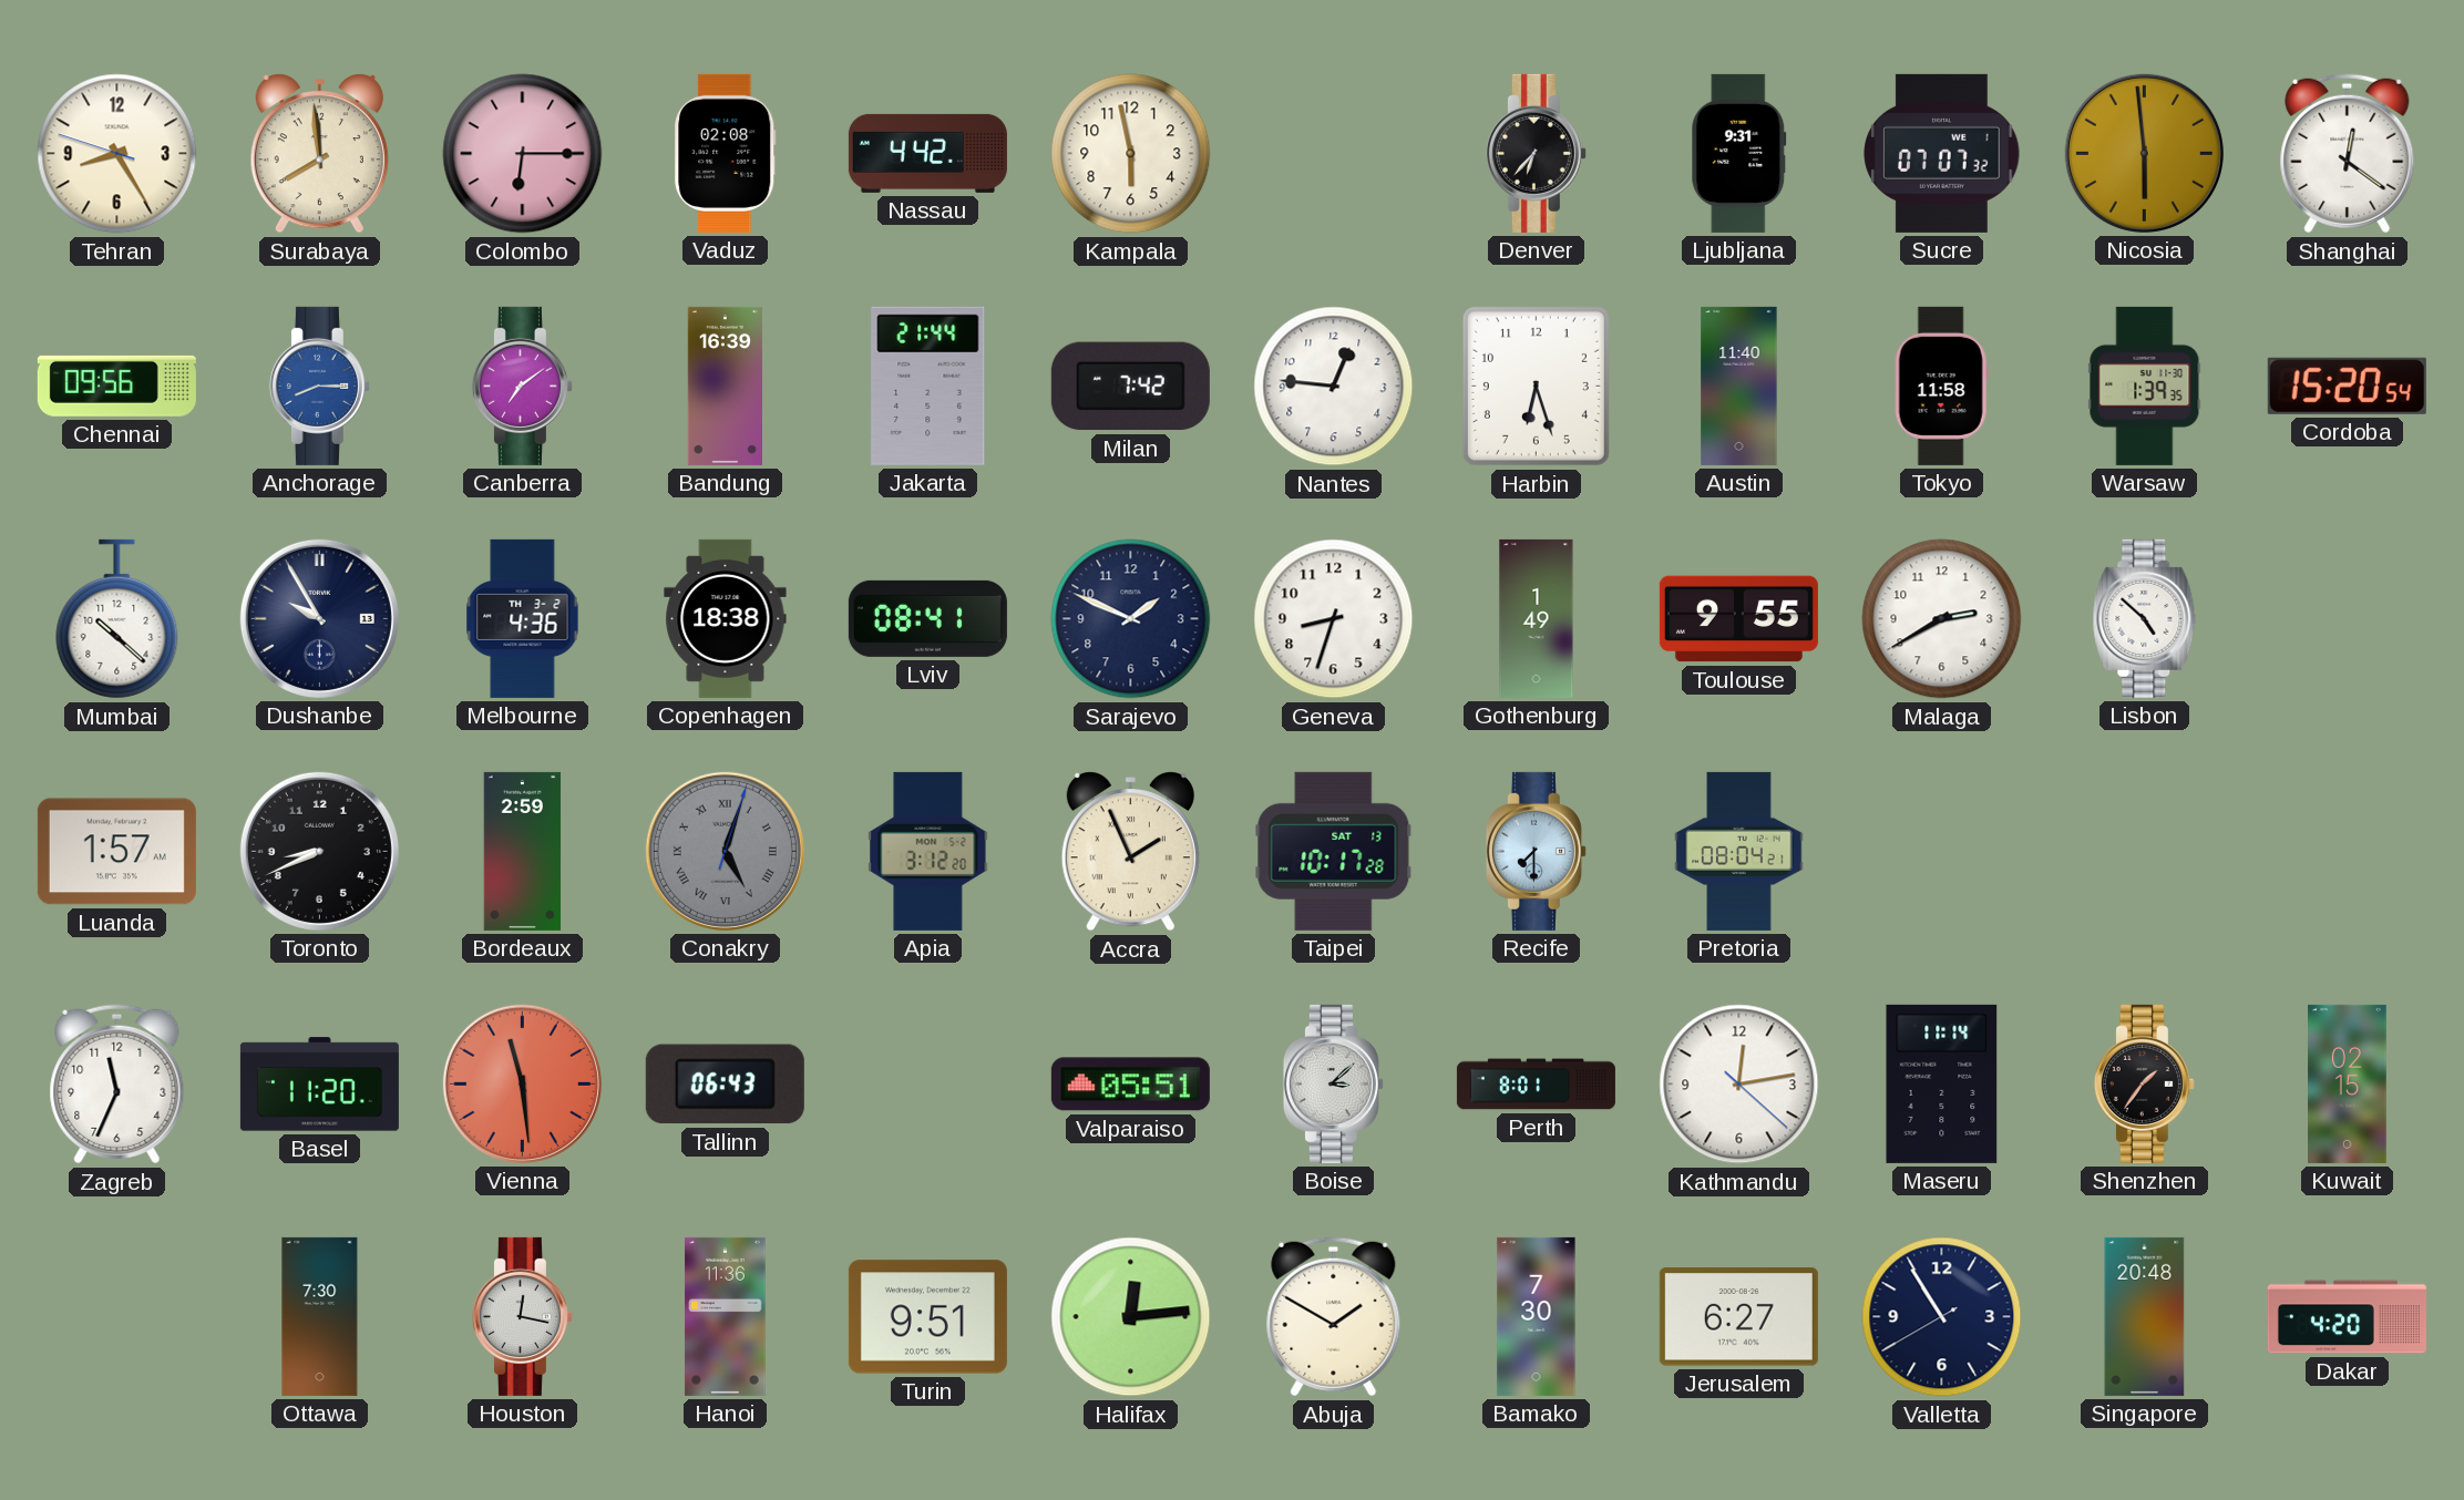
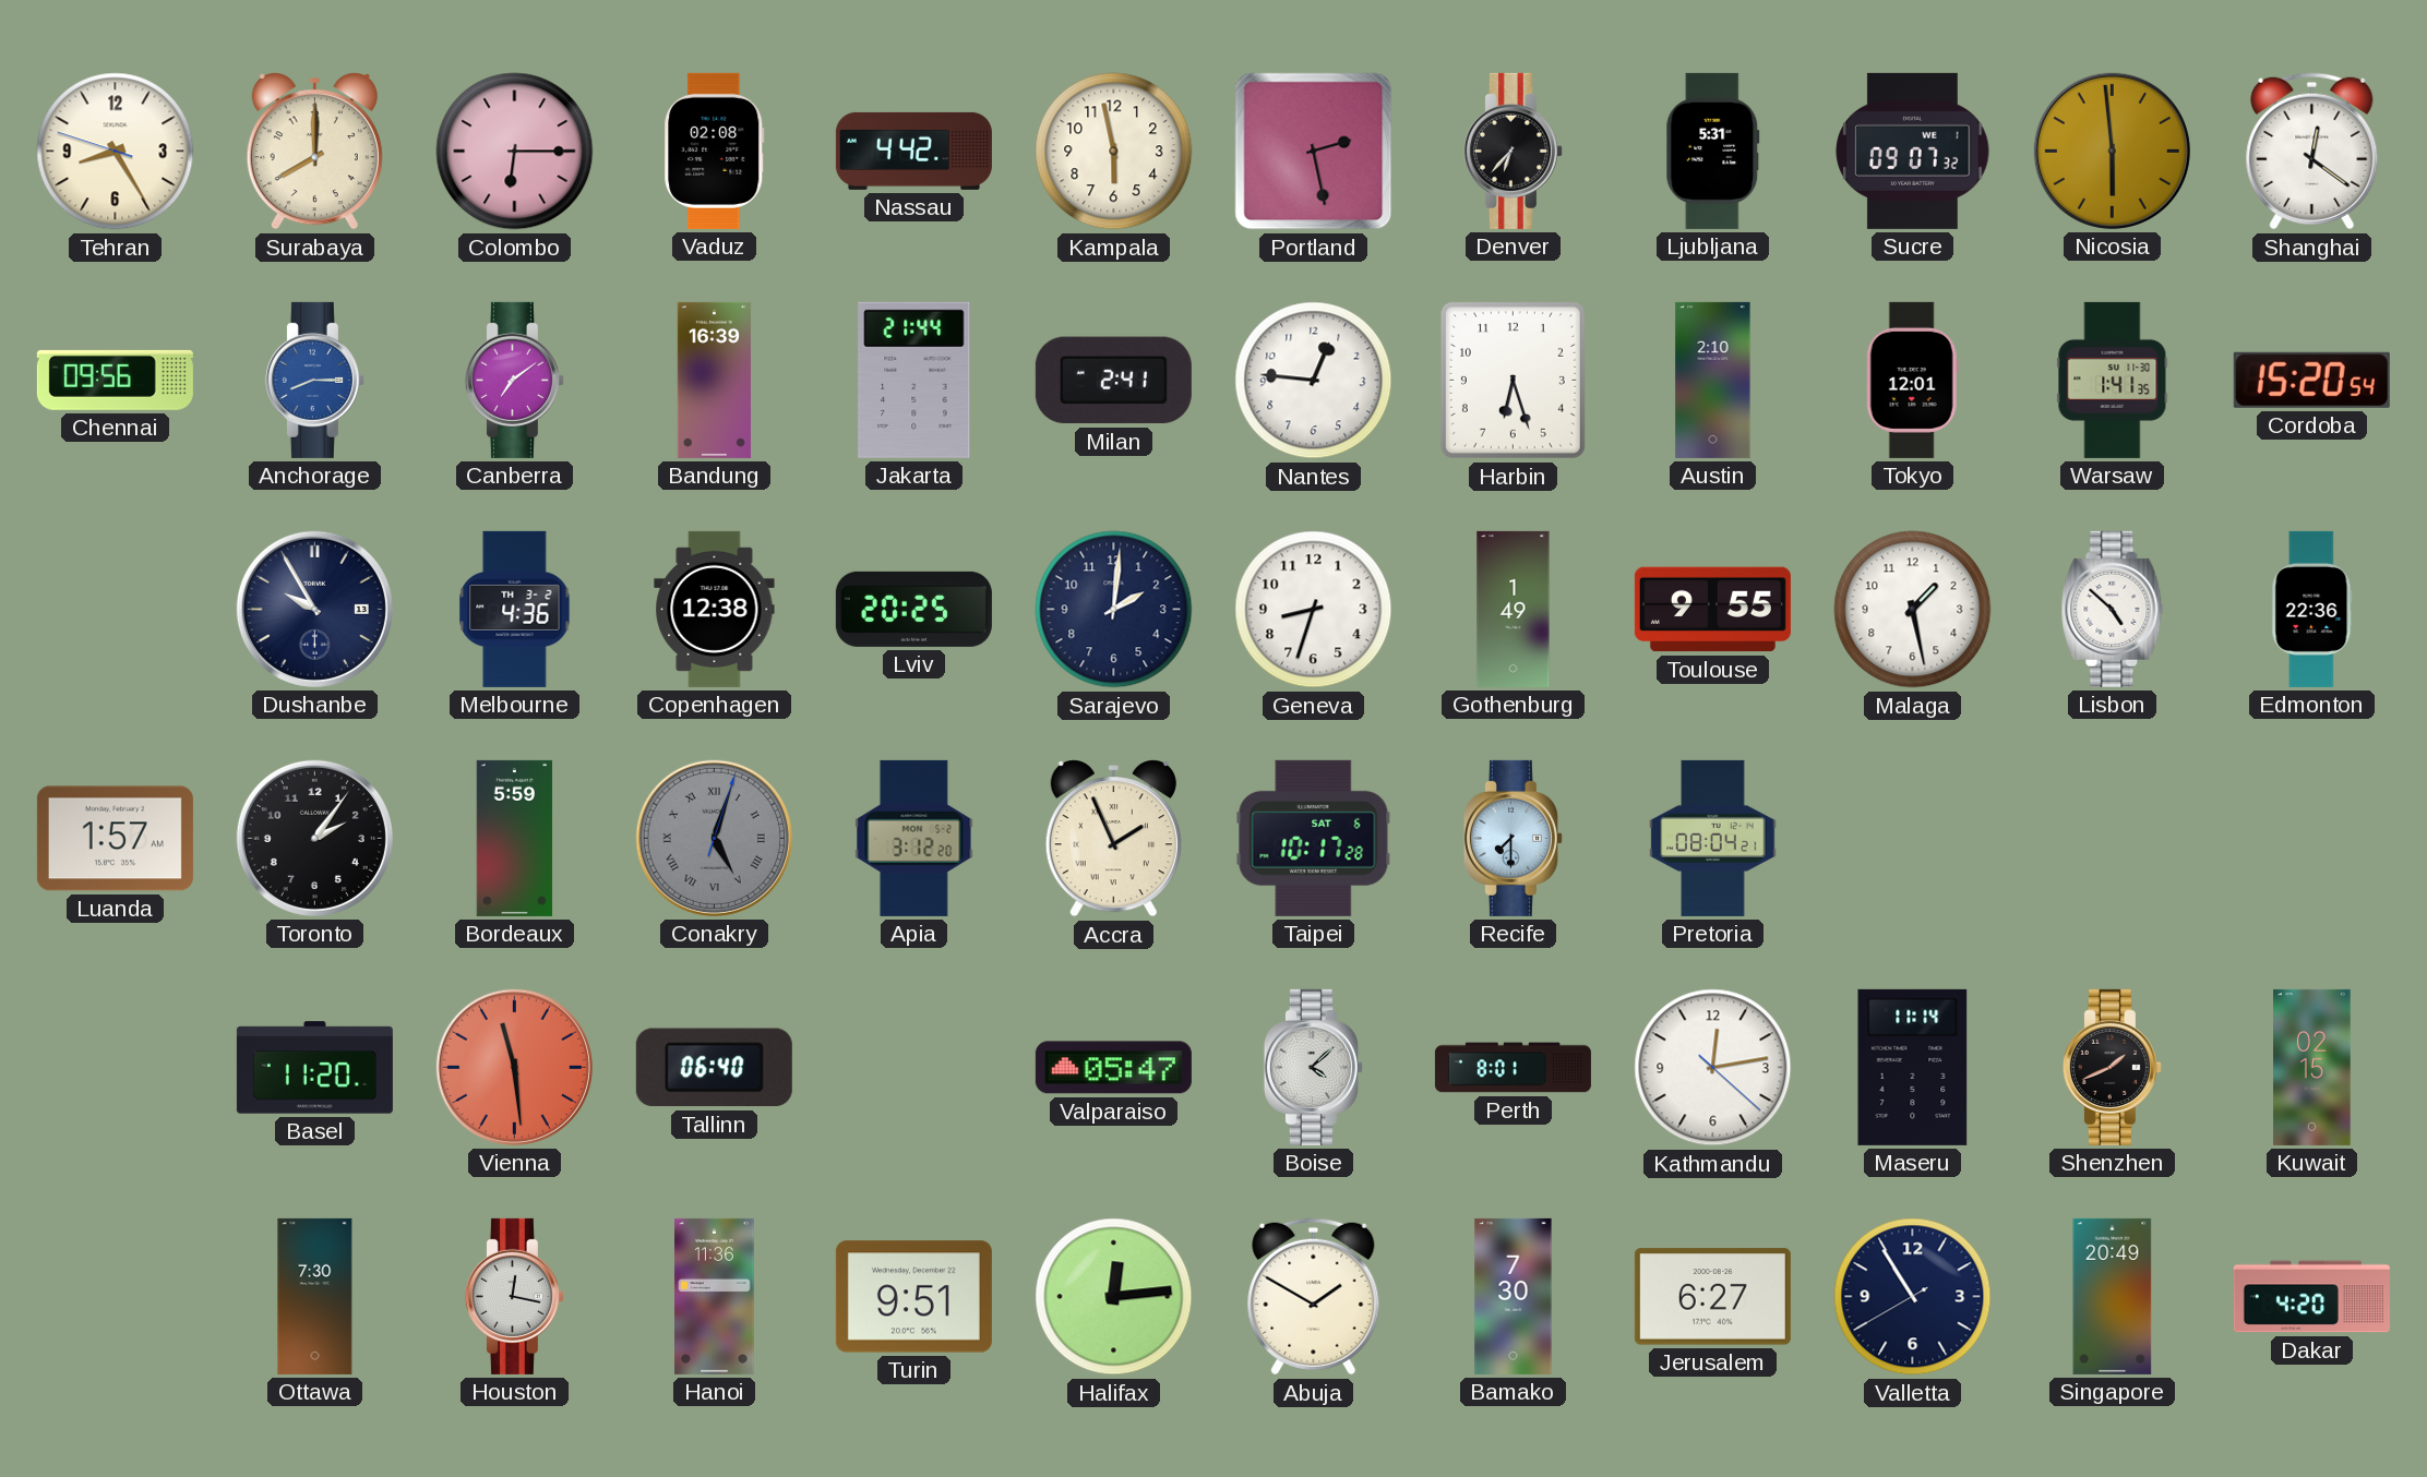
Surabaya: 7:59 -> 8:00 (314, 152)
Portland: none -> 2:28 (1314, 152)
Ljubljana: 9:31 -> 5:31 (1713, 151)
Sucre: 07:07 -> 09:07 (1913, 151)
Milan: 7:42 -> 2:41 (1113, 381)
Austin: 11:40 -> 2:10 (1713, 380)
Tokyo: 11:58 -> 12:01 (1912, 380)
Warsaw: 1:39 -> 1:41 (2113, 380)
Mumbai: 10:22 -> none (117, 619)
Copenhagen: 18:38 -> 12:38 (715, 609)
Lviv: 08:41 -> 20:25 (913, 609)
Sarajevo: 1:49 -> 2:01 (1114, 610)
Malaga: 2:40 -> 1:28 (1913, 610)
Edmonton: none -> 22:36 (2312, 609)
Toronto: 8:41 -> 2:06 (314, 838)
Bordeaux: 2:59 -> 5:59 (515, 838)
Taipei date: SAT 13 -> SAT 6 (1314, 838)
Zagreb: 11:34 -> none (117, 1085)
Tallinn: 06:43 -> 06:40 (714, 1068)
Valparaiso: 05:51 -> 05:47 (1113, 1068)
Boise: 3:08 -> 4:08 (1313, 1067)
Shenzhen: 1:36 -> 1:41 (2112, 1067)
Singapore: 20:48 -> 20:49 (2113, 1296)
